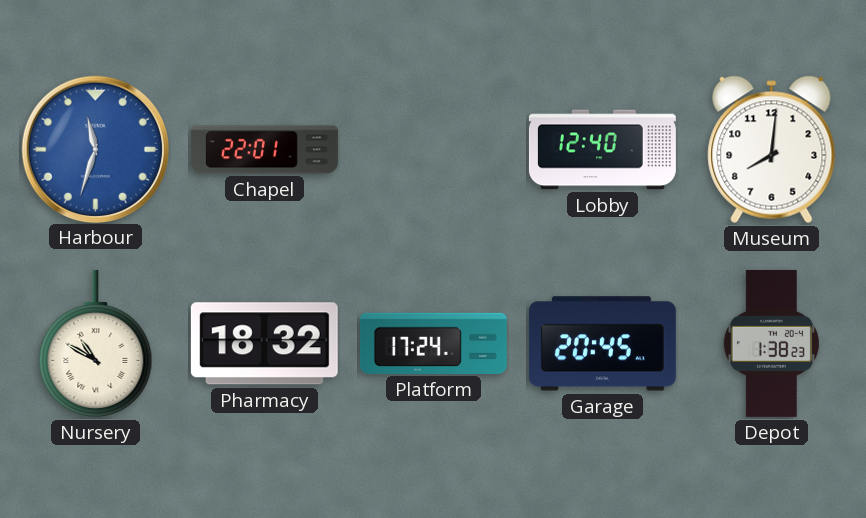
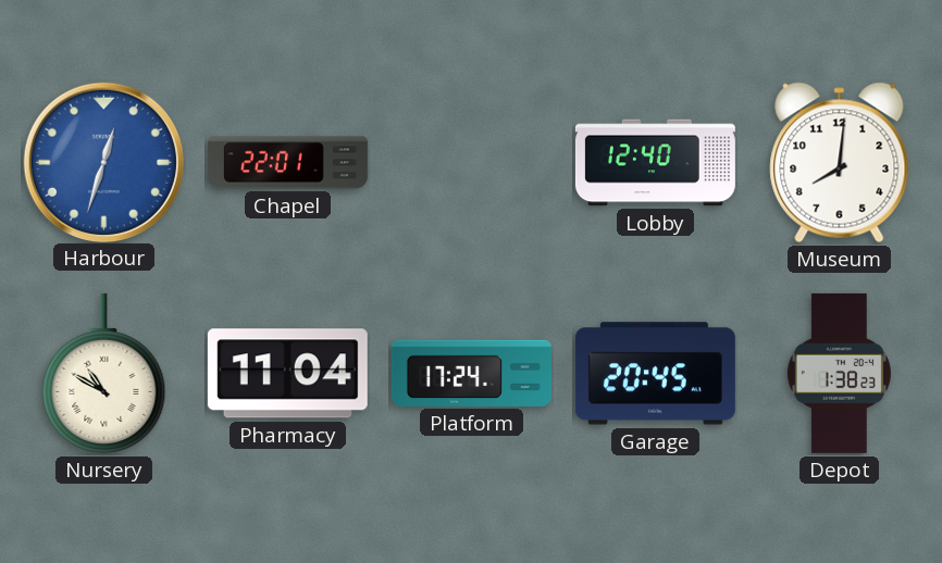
Harbour: 11:33 -> 12:33 (103, 162)
Pharmacy: 18:32 -> 11:04 (287, 374)
